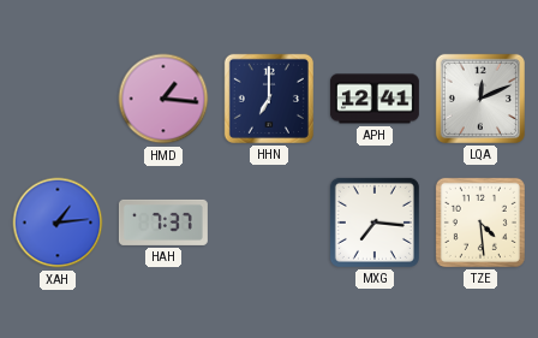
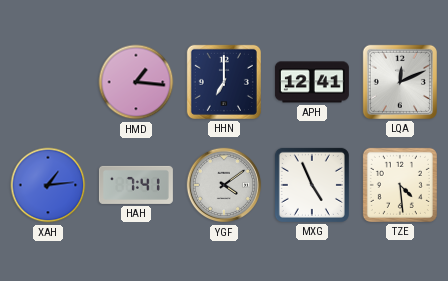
HAH: 7:37 -> 7:41 (136, 185)
YGF: none -> 4:09 (224, 185)
MXG: 7:16 -> 4:56 (312, 185)
